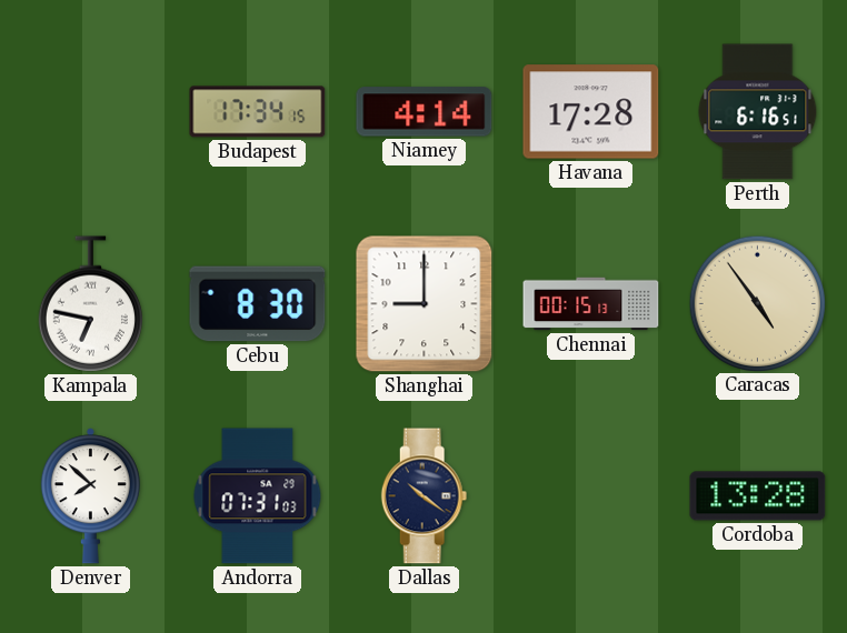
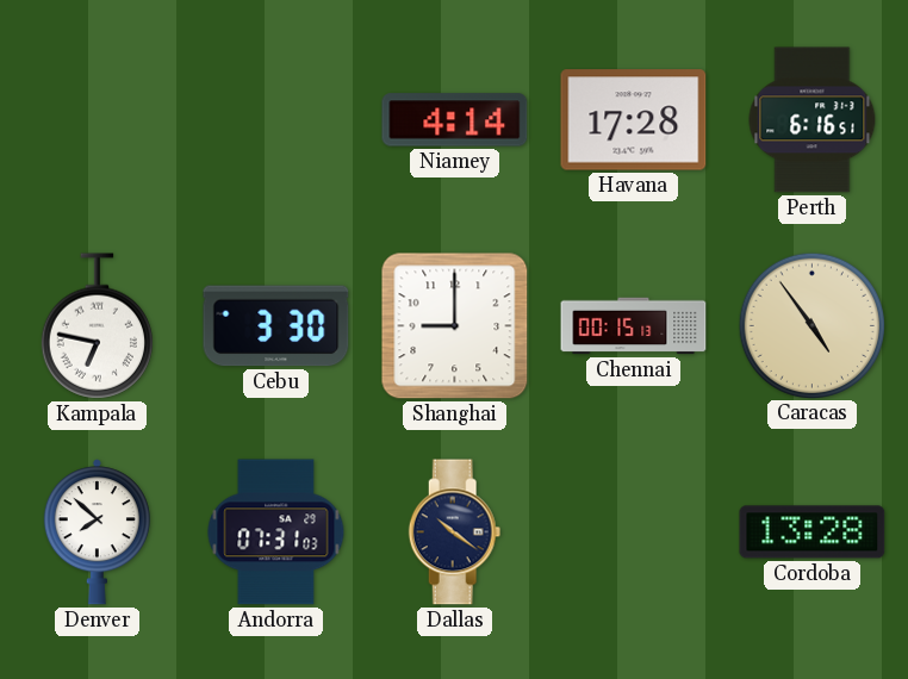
Budapest: 17:34 -> none (258, 112)
Cebu: 8:30 -> 3:30 (276, 326)
